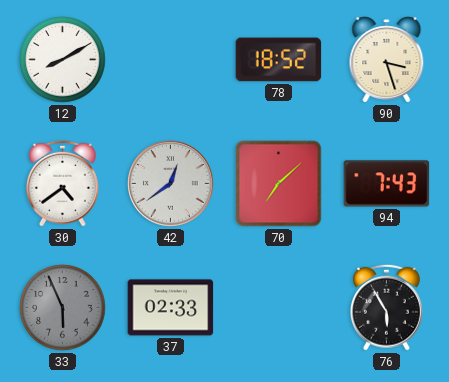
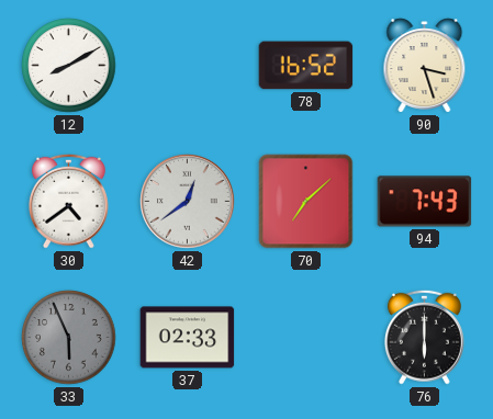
78: 18:52 -> 16:52 (306, 66)
76: 5:55 -> 6:00 (424, 337)
